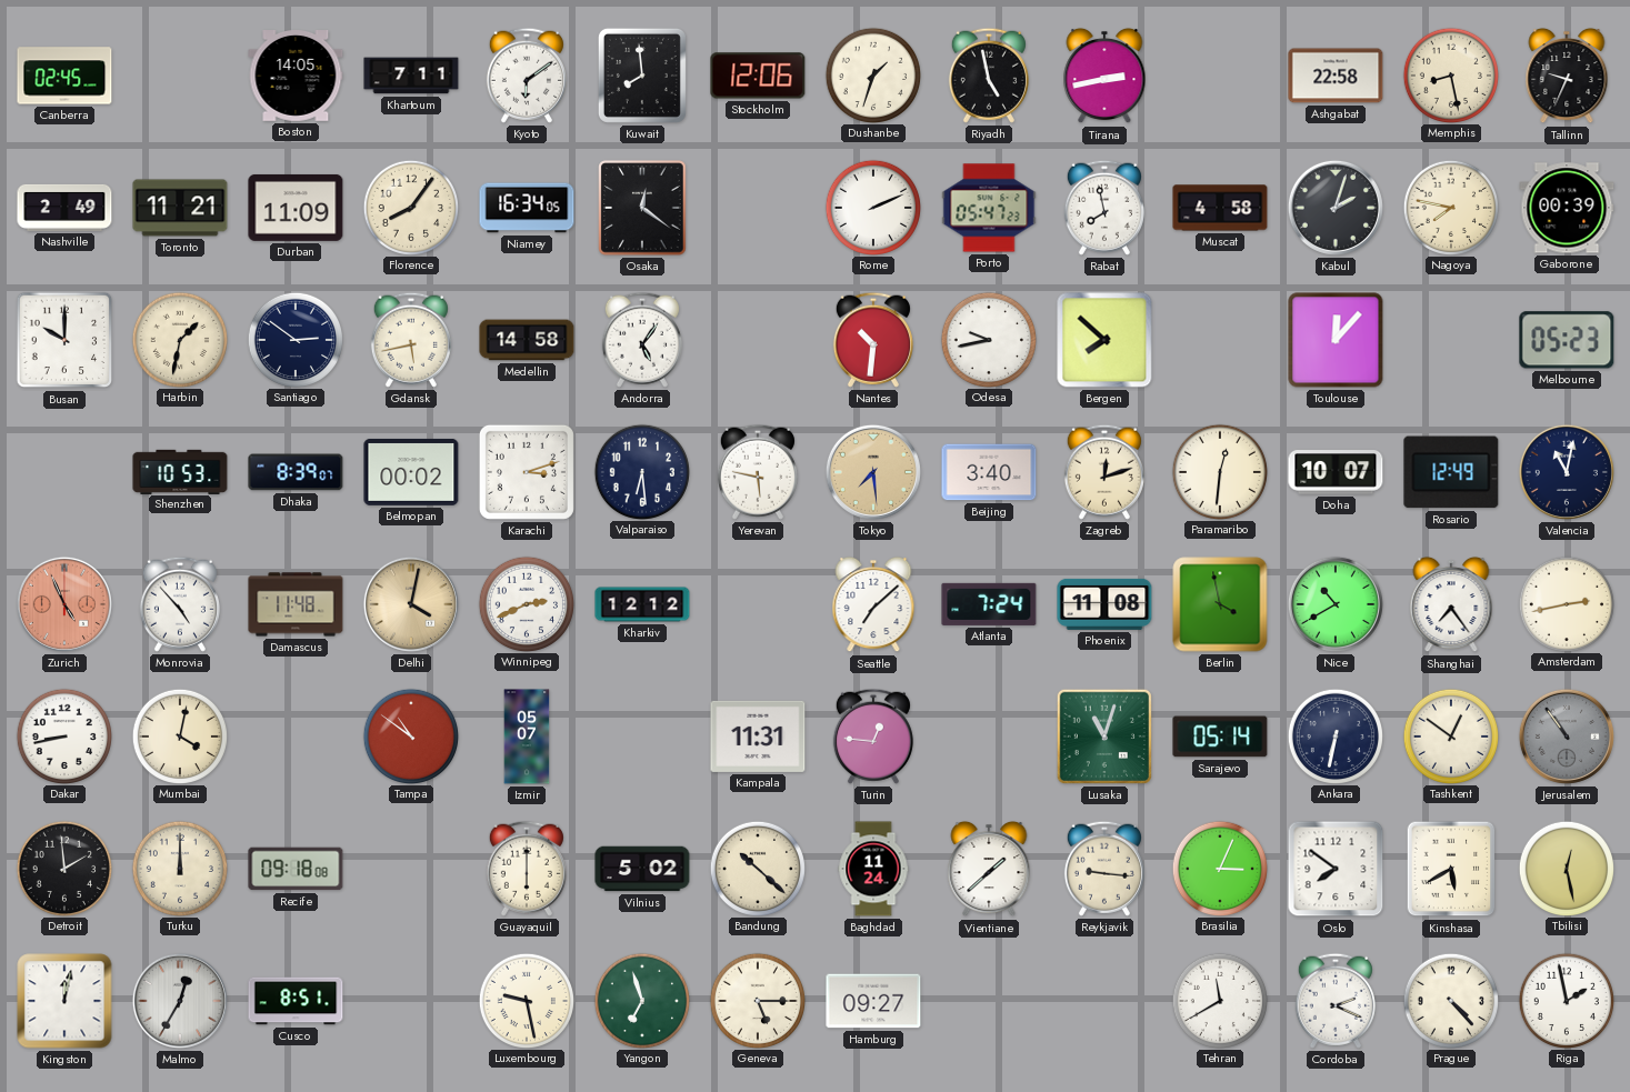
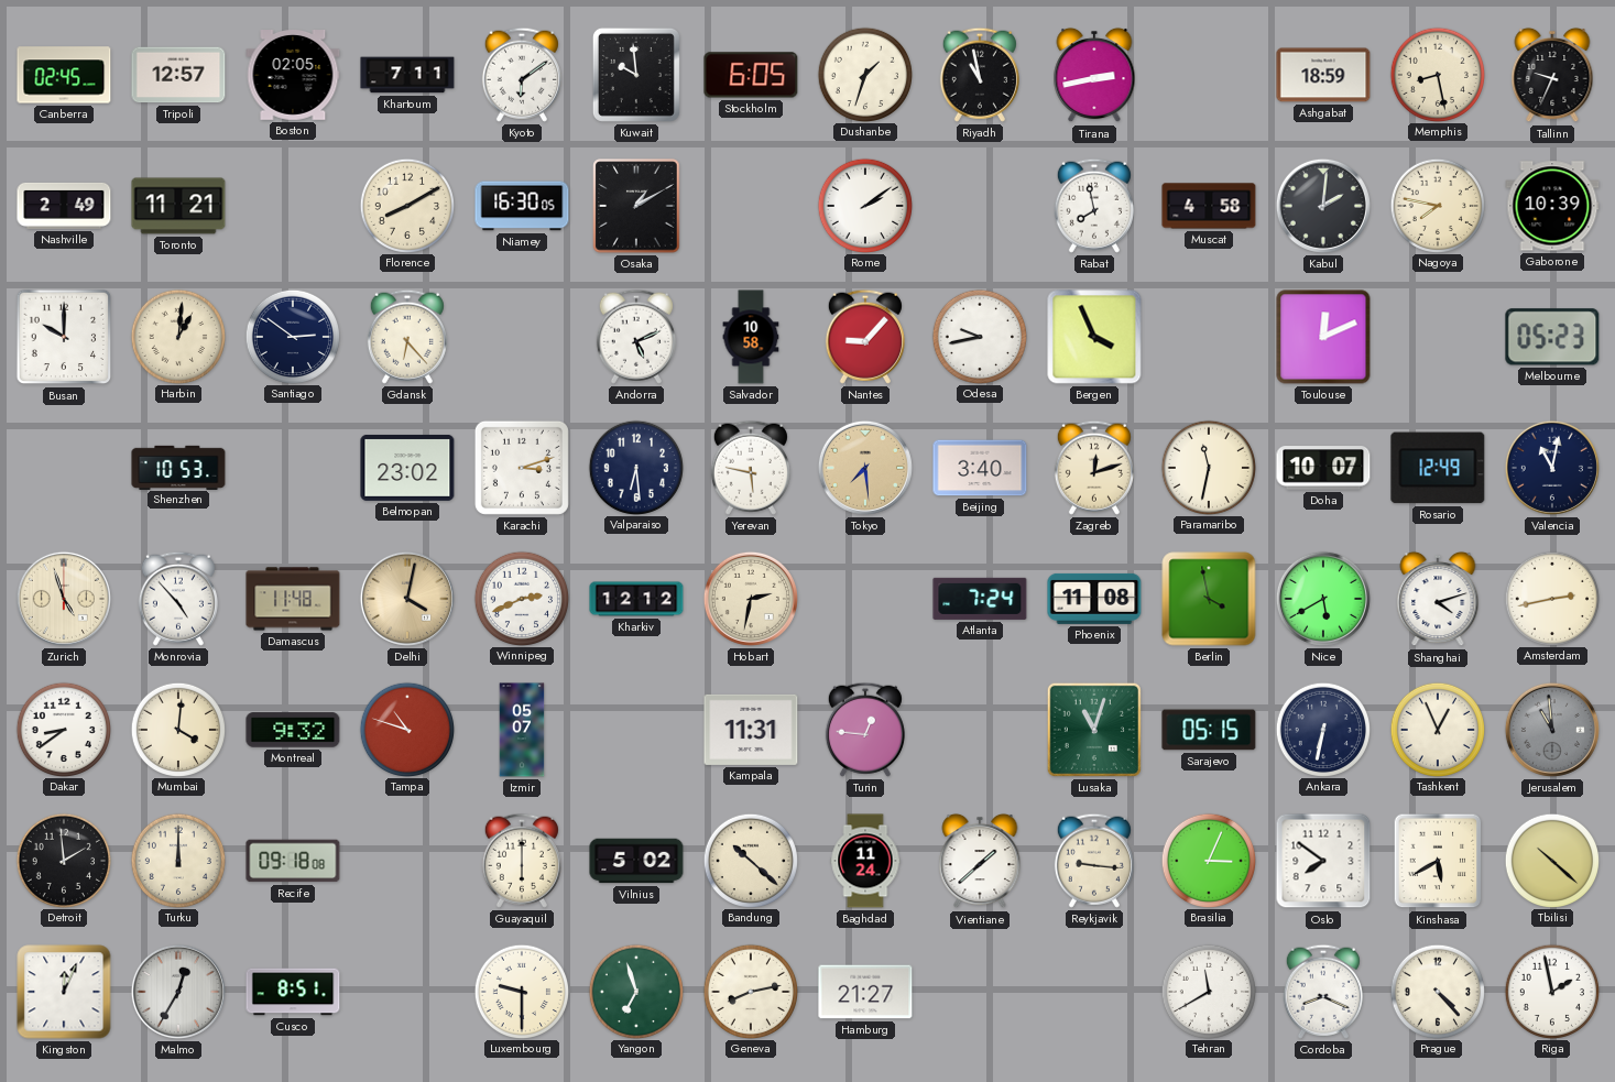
Tripoli: none -> 12:57 (178, 75)
Boston: 14:05 -> 02:05 (293, 76)
Kuwait: 7:59 -> 9:59 (636, 75)
Stockholm: 12:06 -> 6:05 (751, 75)
Riyadh: 4:58 -> 10:58 (980, 75)
Ashgabat: 22:58 -> 18:59 (1323, 75)
Durban: 11:09 -> none (296, 208)
Florence: 8:06 -> 8:10 (406, 205)
Niamey: 16:34 -> 16:30 (522, 206)
Osaka: 12:21 -> 1:10 (636, 206)
Rome: 2:11 -> 2:09 (864, 205)
Porto: 05:47 -> none (989, 208)
Kabul: 2:03 -> 2:01 (1323, 206)
Gaborone: 00:39 -> 10:39 (1552, 206)
Harbin: 1:32 -> 1:01 (177, 336)
Gdansk: 5:43 -> 6:23 (407, 337)
Medellin: 14:58 -> none (527, 340)
Andorra: 5:06 -> 5:11 (636, 337)
Salvador: none -> 10:58 (751, 337)
Nantes: 10:31 -> 9:07 (865, 337)
Bergen: 7:52 -> 3:56 (1094, 337)
Toulouse: 12:07 -> 12:11 (1323, 337)
Dhaka: 8:39 -> none (296, 472)
Belmopan: 00:02 -> 23:02 (407, 468)
Paramaribo: 12:31 -> 11:32 (1208, 467)
Zurich: 4:56 -> 4:57 (64, 599)
Zurich dial: salmon -> cream (64, 599)
Hobart: none -> 2:32 (751, 599)
Seattle: 7:08 -> none (873, 604)
Nice: 10:40 -> 5:40 (1323, 599)
Shanghai: 7:24 -> 4:12 (1438, 599)
Dakar: 8:43 -> 8:39 (63, 729)
Mumbai: 4:02 -> 4:01 (177, 729)
Montreal: none -> 9:32 (293, 730)
Tampa: 10:51 -> 10:48 (406, 729)
Sarajevo: 05:14 -> 05:15 (1209, 730)
Tashkent: 12:51 -> 12:56 (1437, 729)
Jerusalem: 10:54 -> 10:59 (1552, 730)
Tbilisi: 12:28 -> 10:22 (1551, 860)
Kingston: 12:02 -> 12:04 (64, 992)
Luxembourg: 9:28 -> 9:30 (521, 991)
Geneva: 5:15 -> 8:13 (750, 991)
Hamburg: 09:27 -> 21:27 (865, 992)
Cordoba: 2:19 -> 8:19 (1323, 992)
